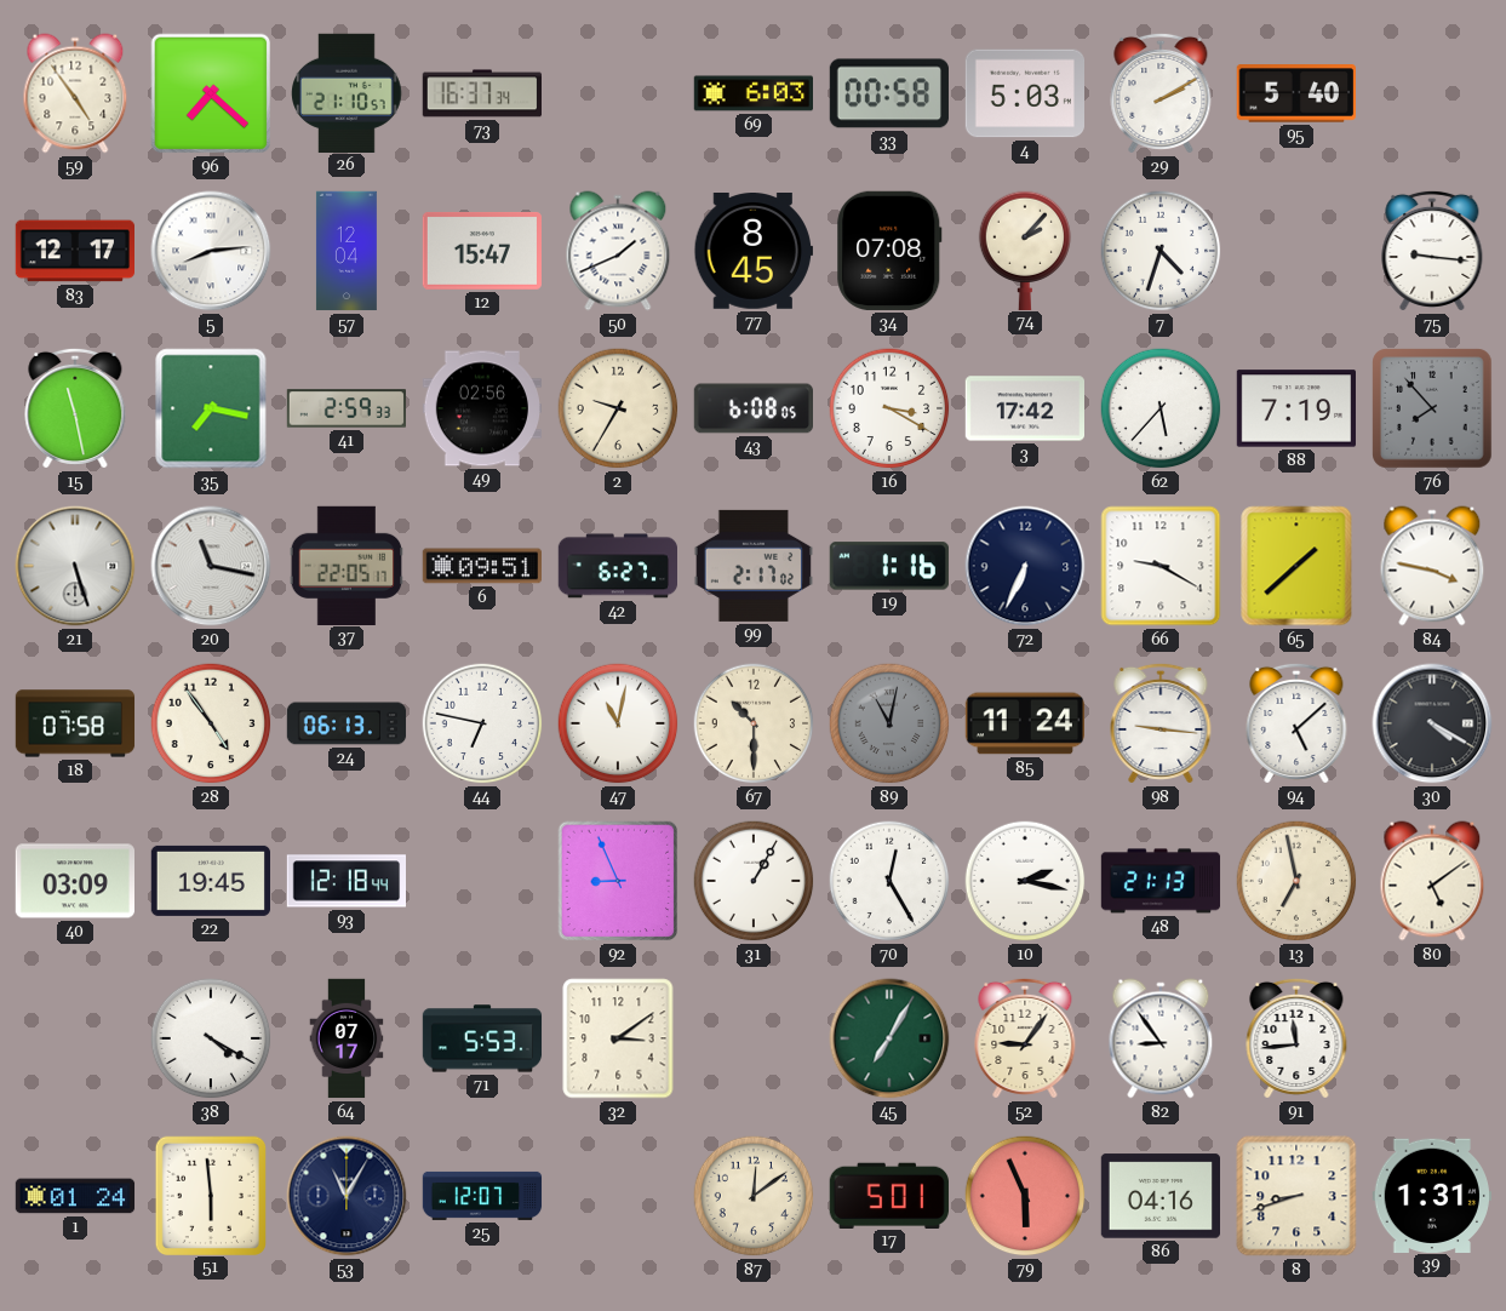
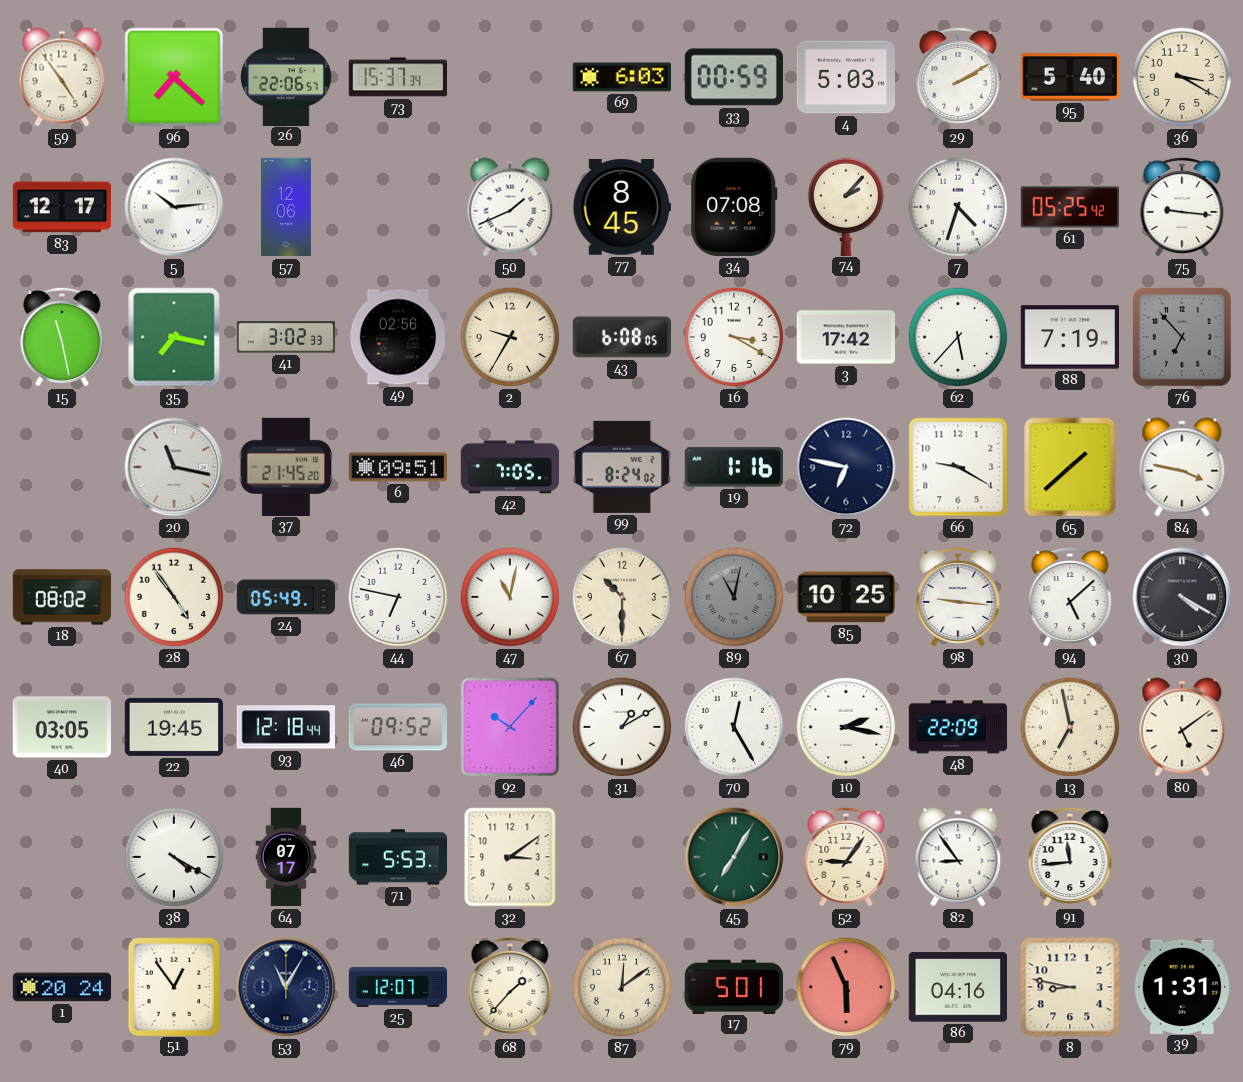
26: 21:10 -> 22:06 (287, 76)
73: 16:37 -> 15:37 (397, 77)
33: 00:58 -> 00:59 (734, 77)
36: none -> 3:20 (1182, 77)
5: 8:14 -> 10:14 (174, 207)
57: 12:04 -> 12:06 (286, 207)
12: 15:47 -> none (482, 251)
61: none -> 05:25 (1069, 207)
41: 2:59 -> 3:02 (286, 337)
76: 7:53 -> 6:53 (1182, 337)
21: 5:27 -> none (75, 566)
37: 22:05 -> 21:45 (285, 466)
42: 6:27 -> 7:05 (509, 467)
99: 2:17 -> 8:24 (621, 467)
72: 6:34 -> 6:47 (846, 467)
18: 07:58 -> 08:02 (62, 597)
24: 06:13 -> 05:49 (286, 597)
85: 11:24 -> 10:25 (845, 597)
40: 03:09 -> 03:05 (61, 727)
46: none -> 09:52 (397, 727)
92: 8:56 -> 10:07 (510, 727)
31: 1:05 -> 1:10 (622, 727)
48: 21:13 -> 22:09 (958, 727)
1: 01:24 -> 20:24 (62, 987)
51: 5:59 -> 12:54 (173, 986)
68: none -> 1:37 (510, 987)
8: 8:42 -> 8:47 (1070, 987)
